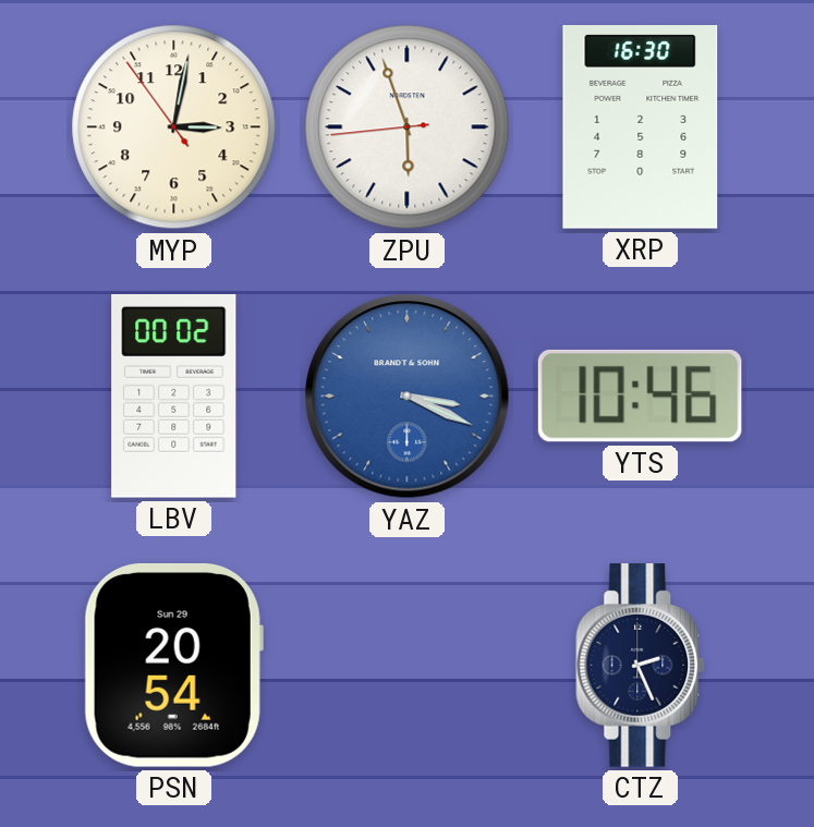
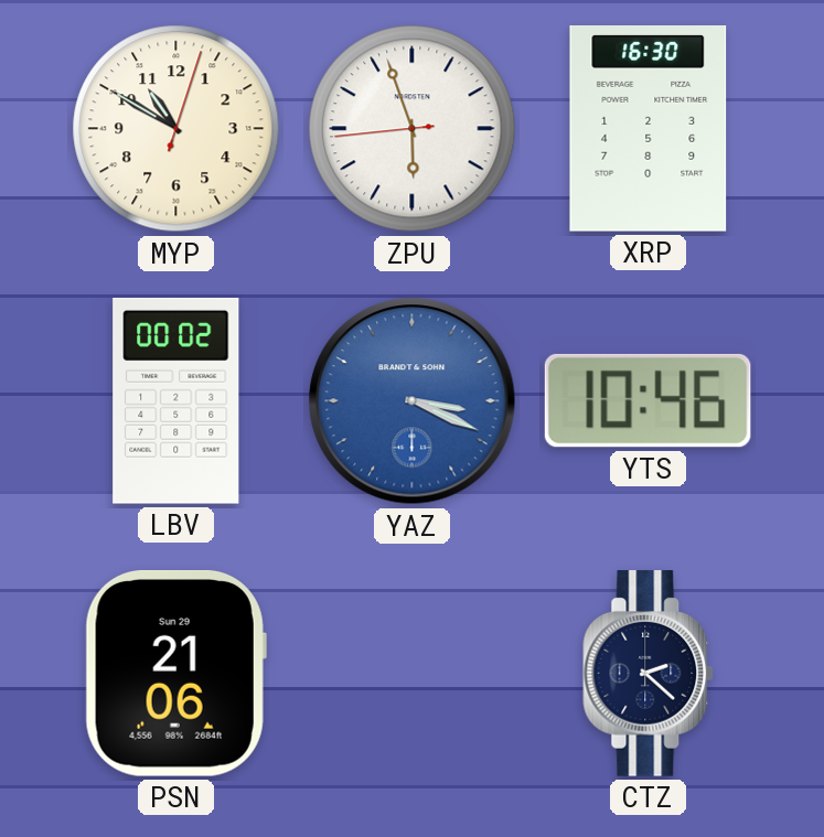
MYP: 3:01 -> 10:50 (176, 129)
PSN: 20:54 -> 21:06 (175, 673)
CTZ: 2:26 -> 2:22 (649, 674)
